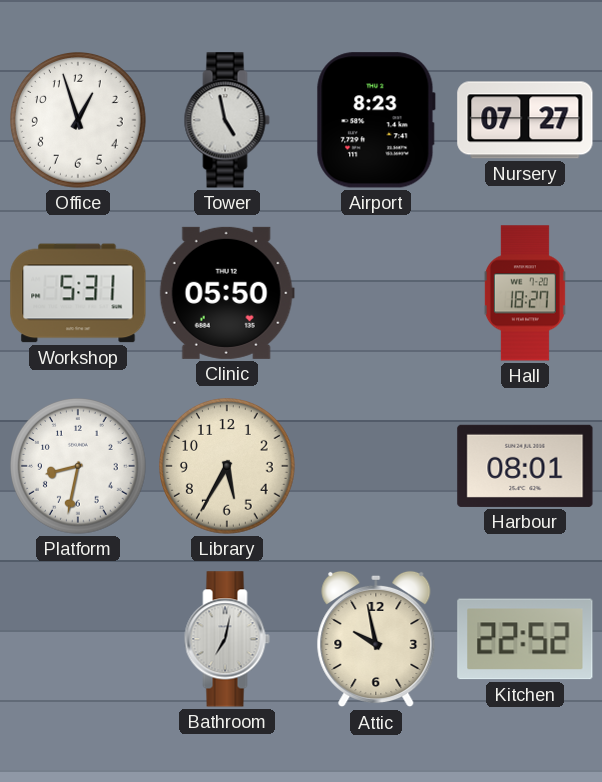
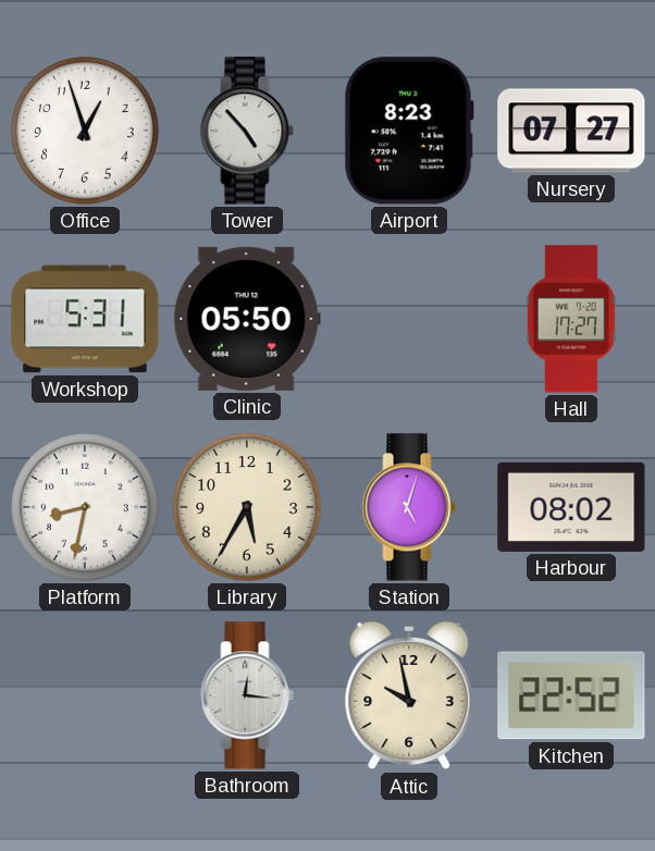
Tower: 4:58 -> 4:53 (247, 131)
Hall: 18:27 -> 17:27 (571, 319)
Station: none -> 5:03 (409, 507)
Harbour: 08:01 -> 08:02 (571, 507)
Bathroom: 7:02 -> 12:16 (247, 695)
